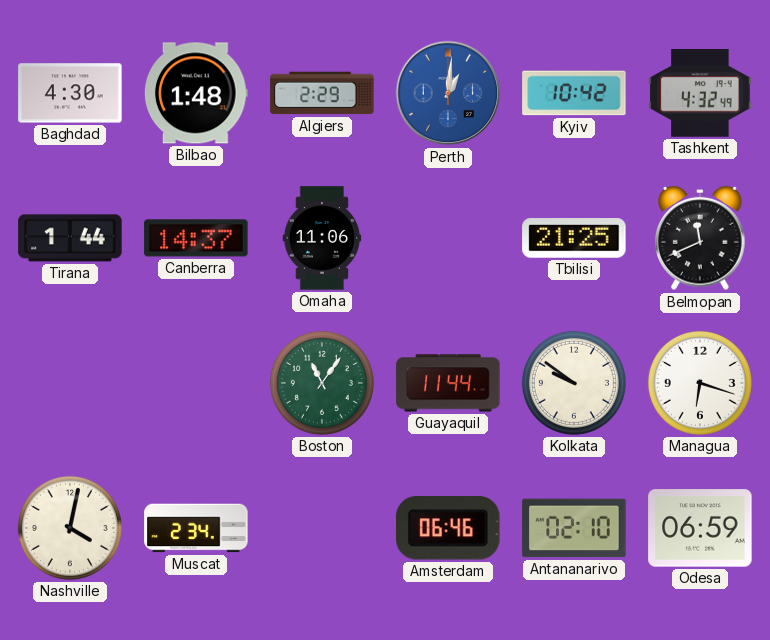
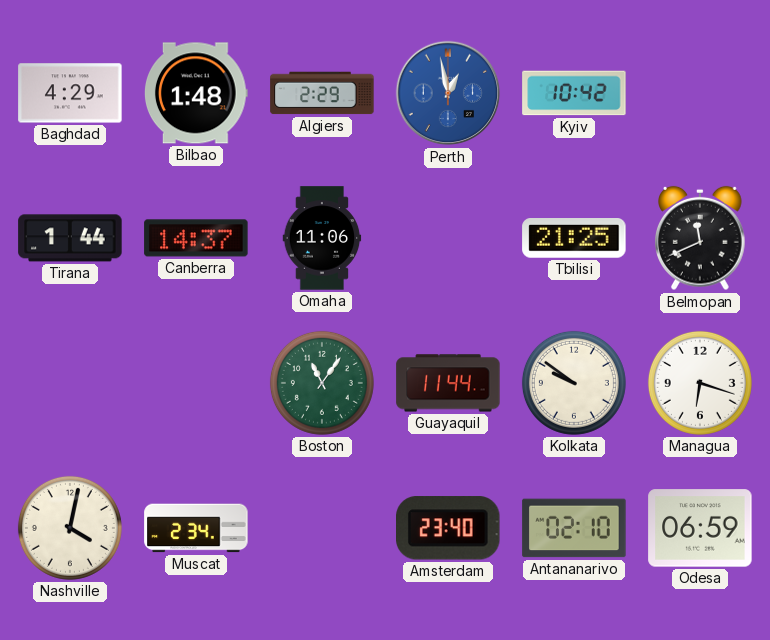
Baghdad: 4:30 -> 4:29 (70, 93)
Perth: 1:01 -> 12:58 (448, 93)
Tashkent: 4:32 -> none (700, 94)
Amsterdam: 06:46 -> 23:40 (449, 528)
